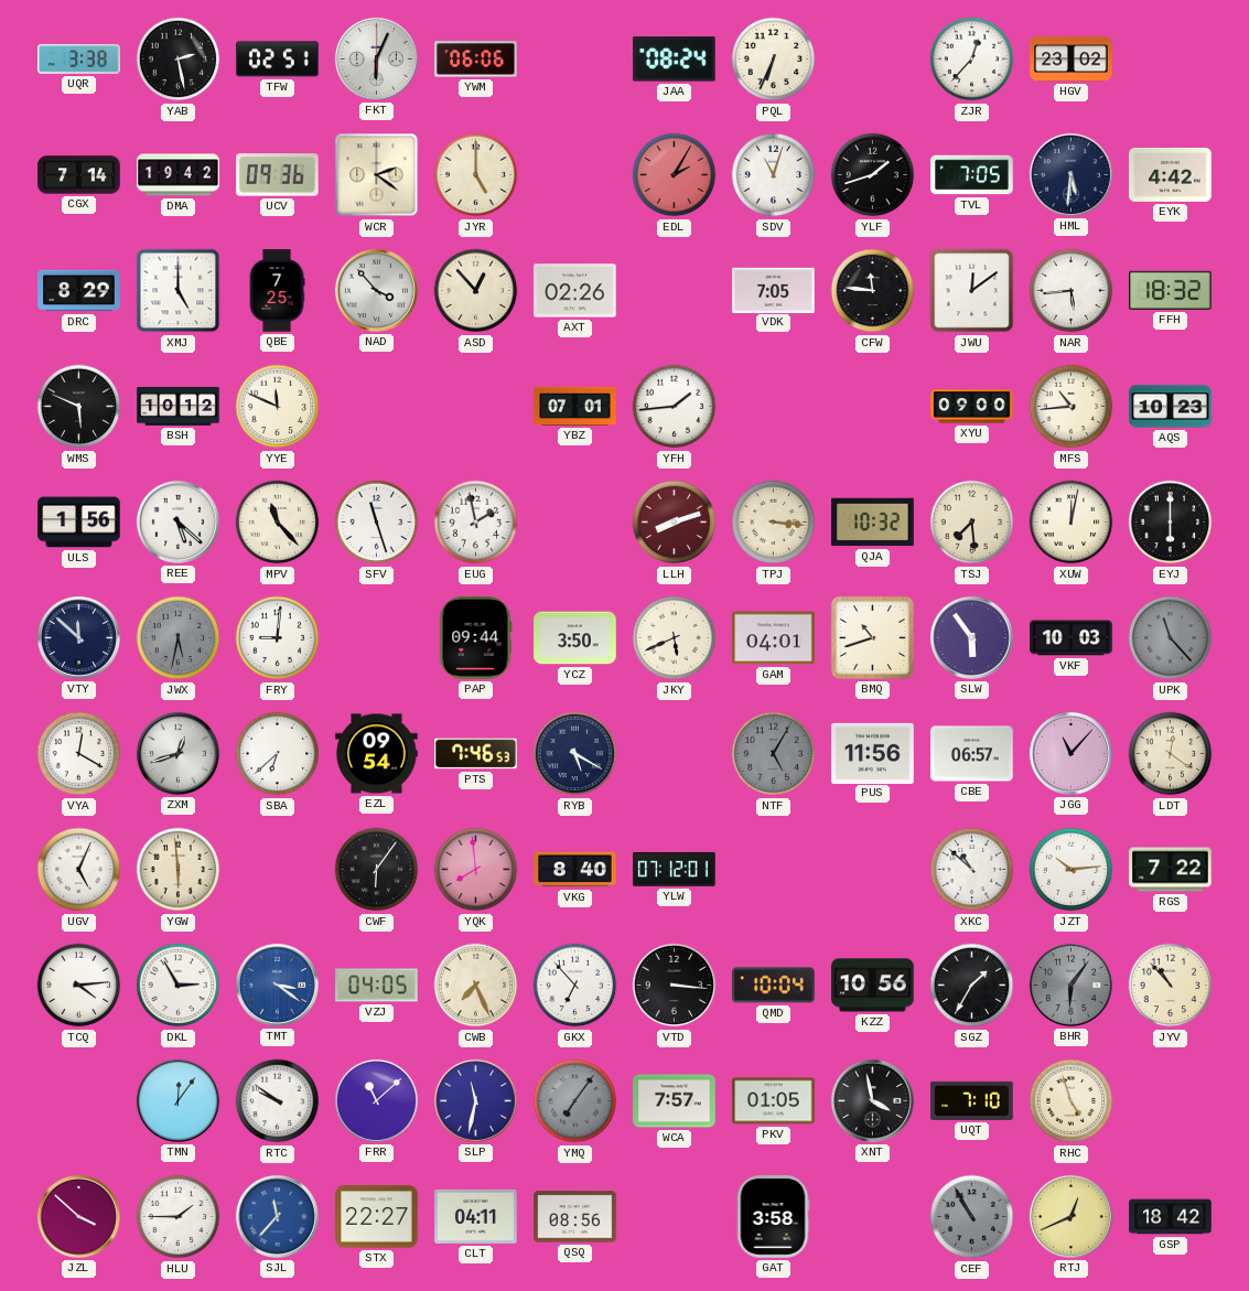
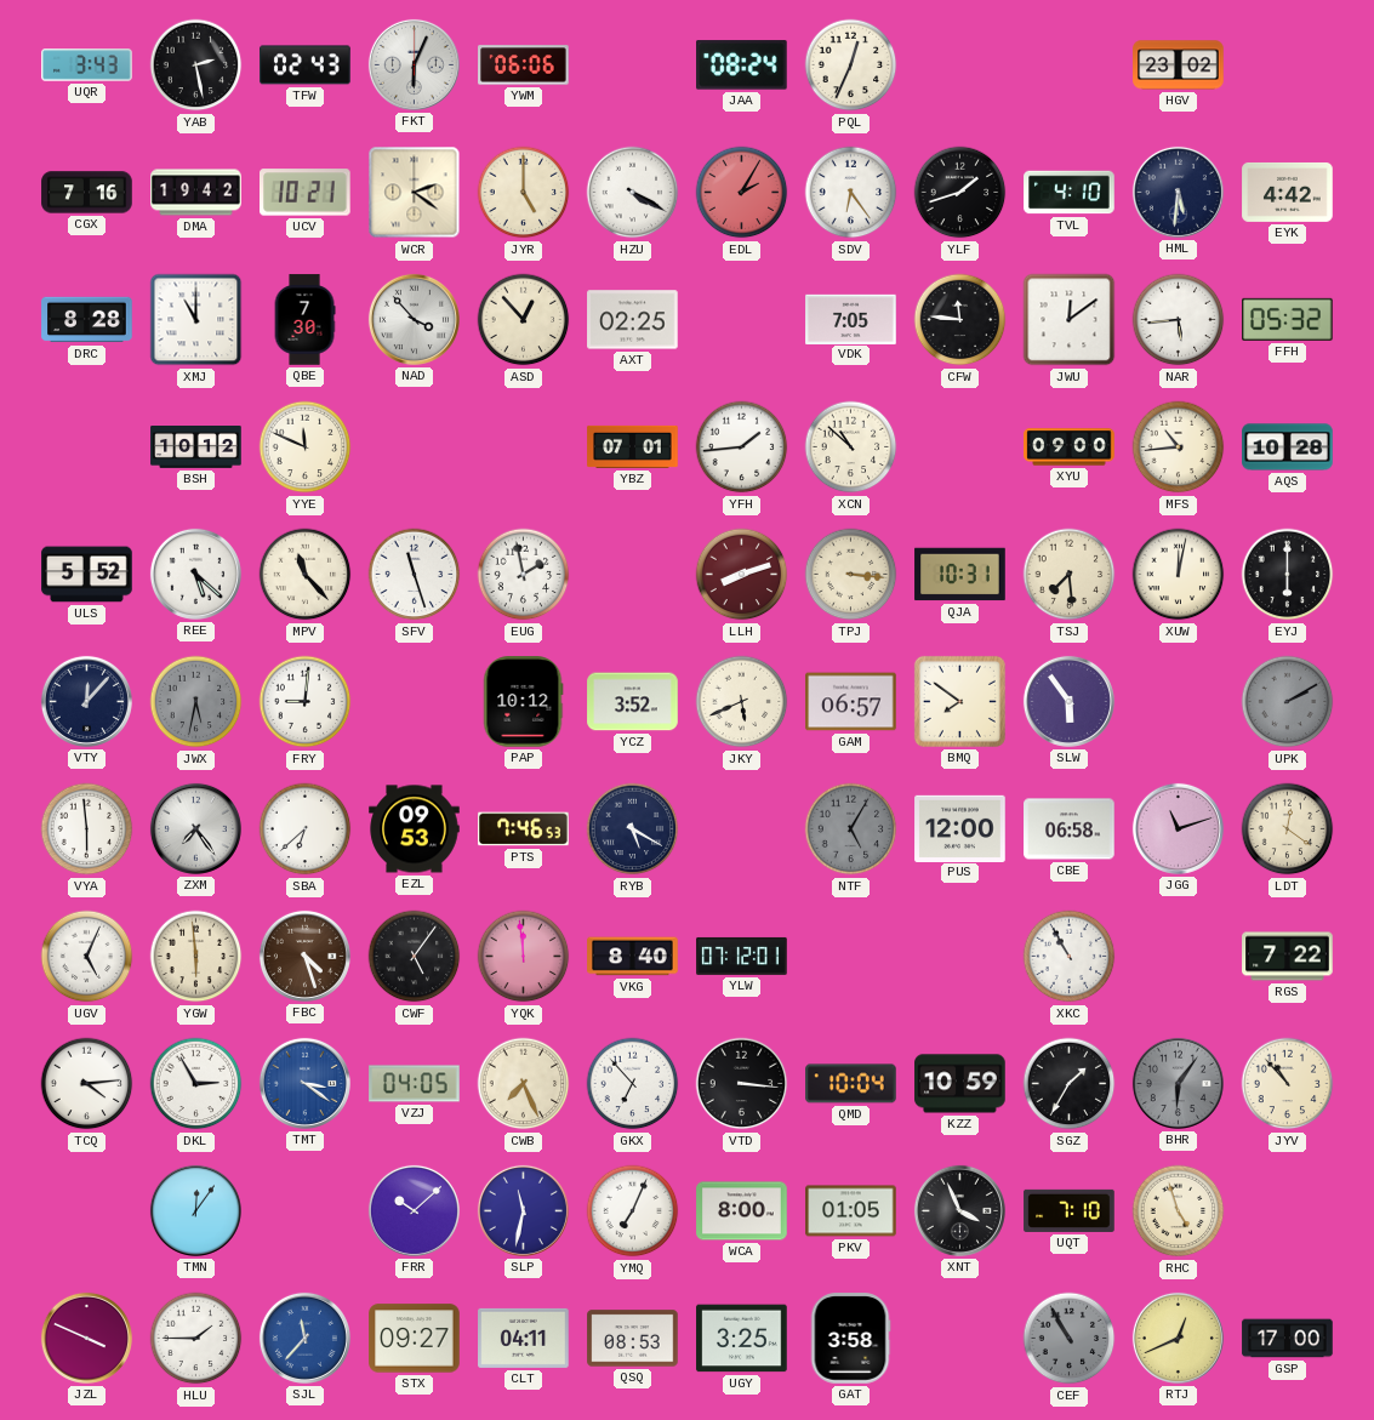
UQR: 3:38 -> 3:43 (87, 65)
TFW: 02:51 -> 02:43 (306, 65)
PQL: 6:34 -> 12:34 (851, 65)
ZJR: 12:37 -> none (972, 60)
CGX: 7:14 -> 7:16 (87, 193)
UCV: 09:36 -> 10:21 (306, 193)
HZU: none -> 4:20 (633, 193)
SDV: 11:03 -> 6:24 (851, 193)
TVL: 7:05 -> 4:10 (1070, 193)
DRC: 8:29 -> 8:28 (87, 320)
XMJ: 5:00 -> 11:00 (196, 320)
QBE: 7:25 -> 7:30 (304, 320)
AXT: 02:26 -> 02:25 (633, 320)
FFH: 18:32 -> 05:32 (1288, 319)
WMS: 5:49 -> none (79, 407)
XCN: none -> 10:52 (851, 447)
AQS: 10:23 -> 10:28 (1288, 447)
ULS: 1:56 -> 5:52 (87, 575)
QJA: 10:32 -> 10:31 (960, 575)
VTY: 11:52 -> 12:07 (86, 701)
PAP: 09:44 -> 10:12 (523, 702)
YCZ: 3:50 -> 3:52 (633, 702)
GAM: 04:01 -> 06:57 (851, 702)
BMQ: 10:42 -> 7:51 (959, 701)
VKF: 10:03 -> none (1072, 638)
UPK: 11:23 -> 2:10 (1288, 702)
VYA: 12:20 -> 5:59 (87, 829)
ZXM: 12:42 -> 7:24 (195, 828)
EZL: 09:54 -> 09:53 (415, 829)
PUS: 11:56 -> 12:00 (960, 828)
CBE: 06:57 -> 06:58 (1070, 829)
JGG: 11:07 -> 11:12 (1178, 828)
FBC: none -> 4:27 (304, 956)
CWF: 6:06 -> 5:06 (415, 957)
YQK: 7:59 -> 11:59 (524, 957)
XKC: 10:52 -> 10:55 (1070, 957)
JZT: 10:14 -> none (1072, 870)
KZZ: 10:56 -> 10:59 (960, 1084)
RTC: 9:51 -> none (278, 1101)
FRR: 11:08 -> 10:08 (414, 1210)
YMQ: 7:06 -> 7:04 (633, 1211)
YMQ dial: grey -> white (633, 1211)
WCA: 7:57 -> 8:00 (742, 1211)
XNT: 3:58 -> 3:56 (959, 1210)
JZL: 3:52 -> 3:49 (86, 1338)
STX: 22:27 -> 09:27 (415, 1339)
QSQ: 08:56 -> 08:53 (633, 1339)
UGY: none -> 3:25 (742, 1339)
GSP: 18:42 -> 17:00 (1288, 1339)
